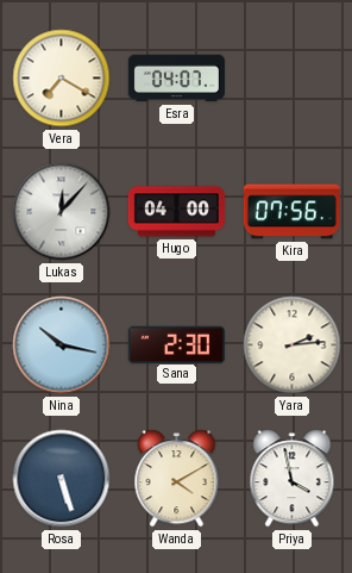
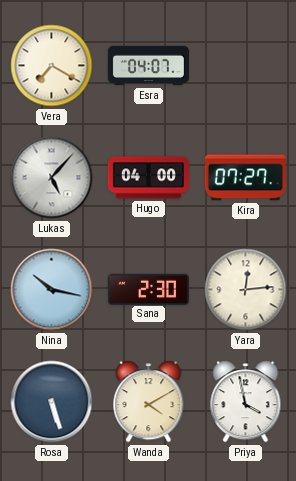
Lukas: 12:07 -> 5:07 (52, 178)
Kira: 07:56 -> 07:27 (245, 178)
Yara: 2:14 -> 12:14 (246, 290)
